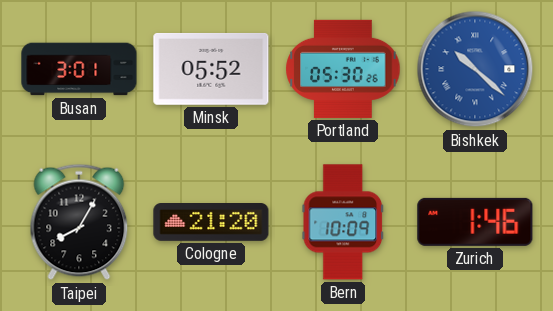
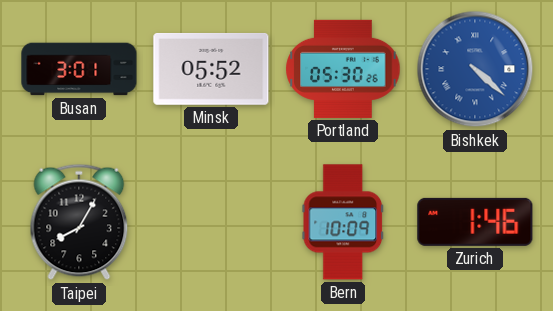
Bishkek: 10:22 -> 4:22 (475, 69)
Cologne: 21:20 -> none (211, 223)
